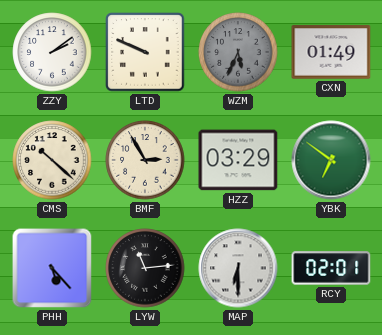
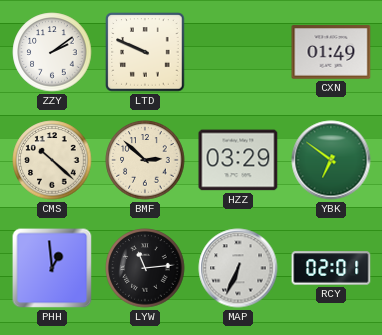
WZM: 5:34 -> none (238, 52)
BMF: 2:55 -> 2:52 (145, 160)
PHH: 5:23 -> 12:59 (52, 268)
MAP: 6:30 -> 6:34 (238, 268)
